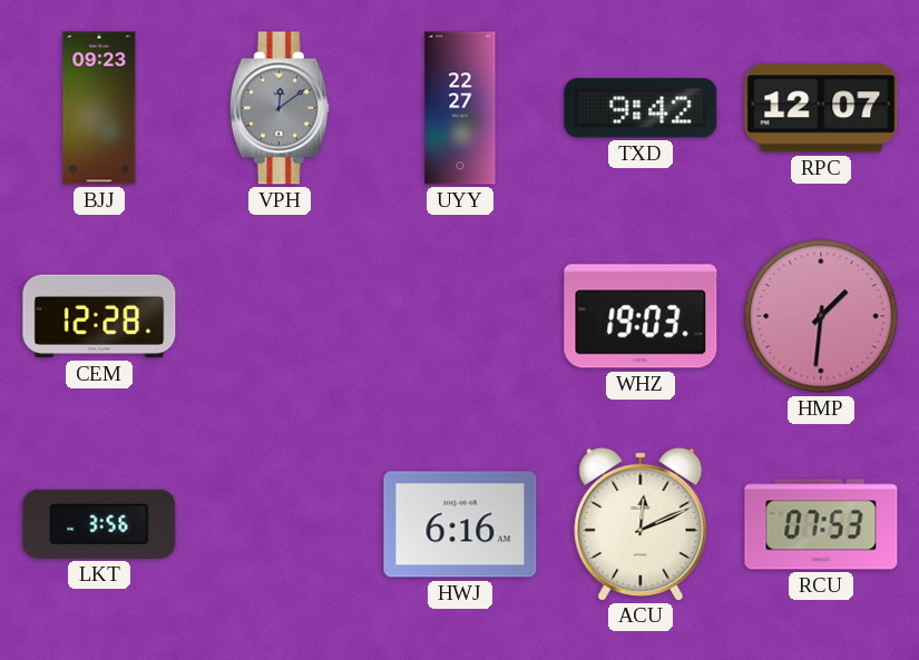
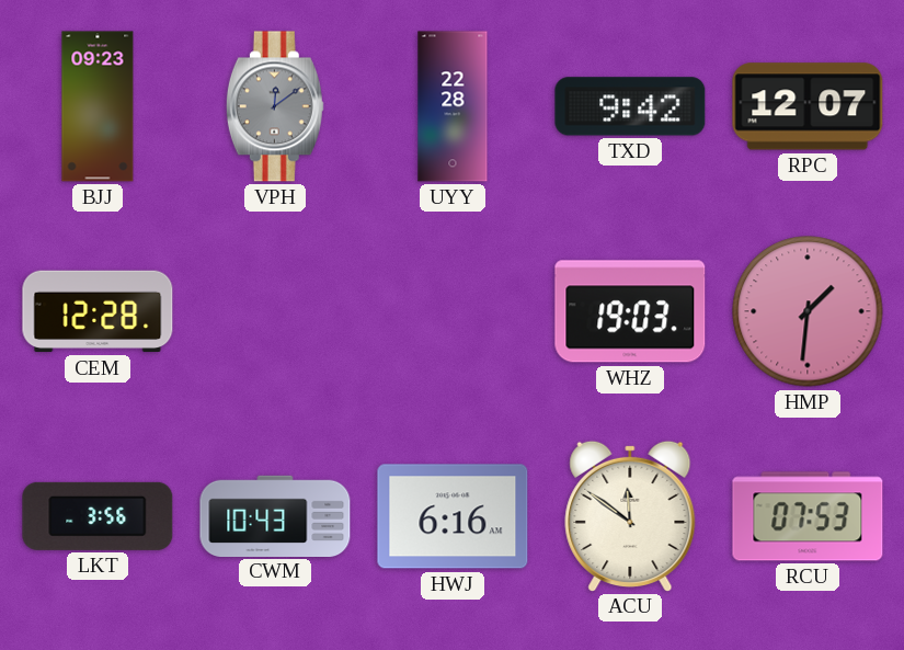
UYY: 22:27 -> 22:28 (453, 106)
CWM: none -> 10:43 (275, 515)
ACU: 12:11 -> 11:51 (630, 515)
